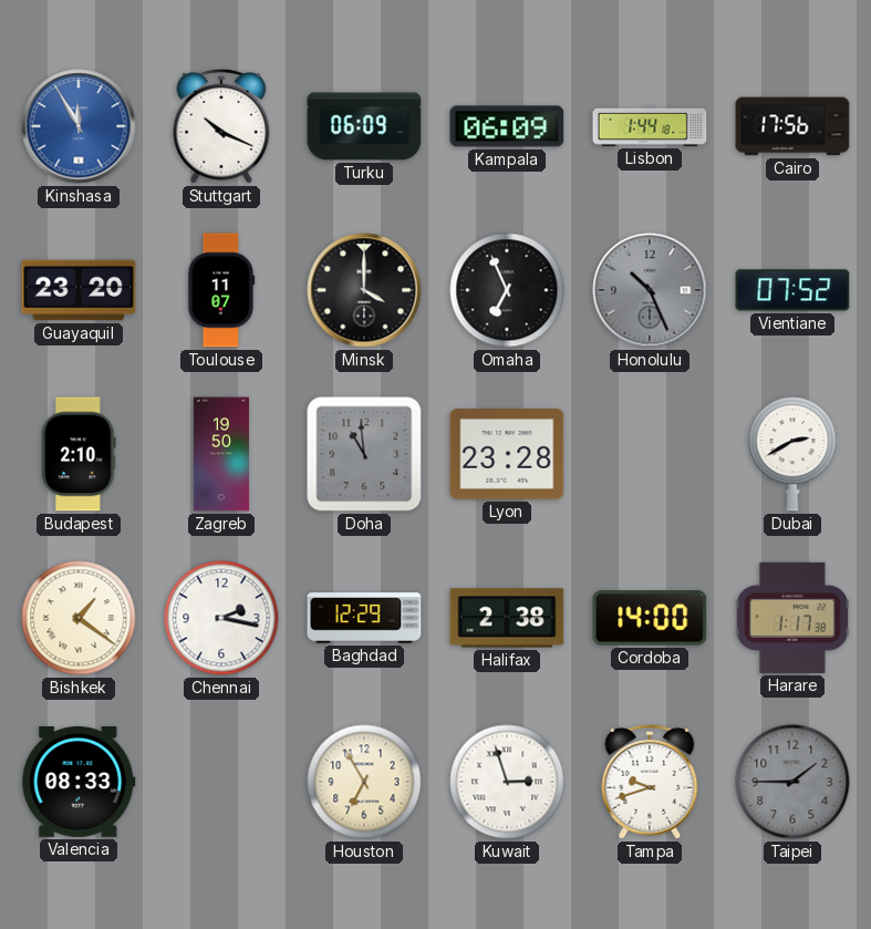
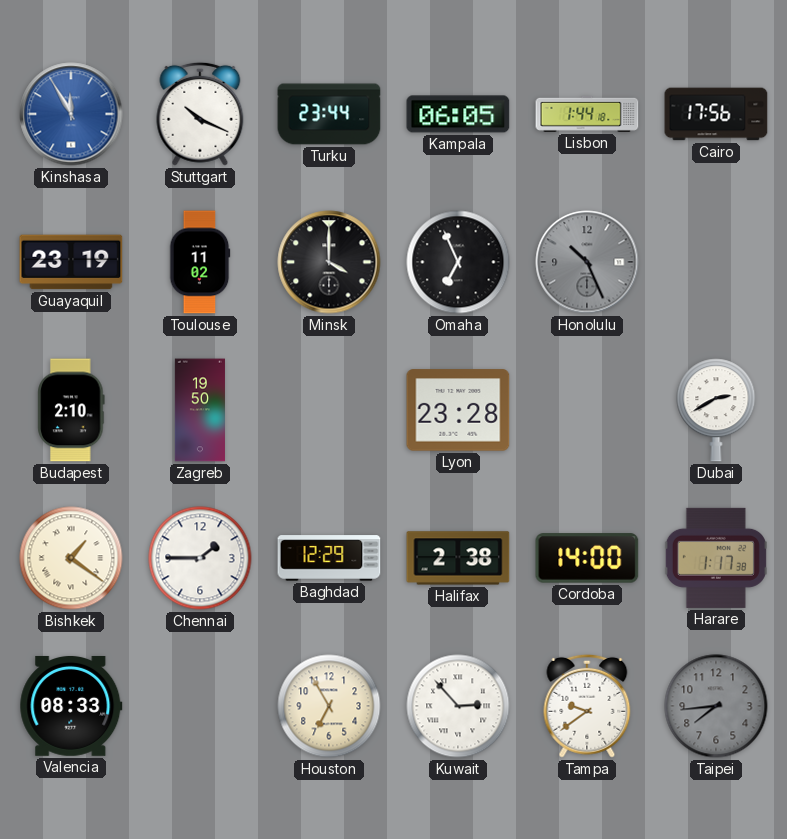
Turku: 06:09 -> 23:44 (329, 114)
Kampala: 06:09 -> 06:05 (458, 114)
Guayaquil: 23:20 -> 23:19 (71, 262)
Toulouse: 11:07 -> 11:02 (200, 262)
Vientiane: 07:52 -> none (792, 290)
Doha: 10:59 -> none (364, 454)
Chennai: 2:17 -> 1:45 (200, 558)
Kuwait: 2:57 -> 2:53 (458, 706)
Tampa: 9:42 -> 9:39 (587, 706)
Taipei: 1:45 -> 7:44 (716, 706)
